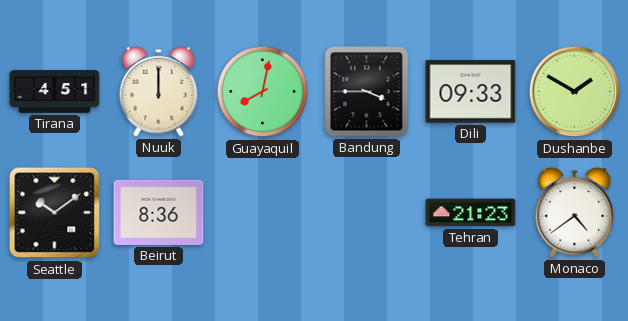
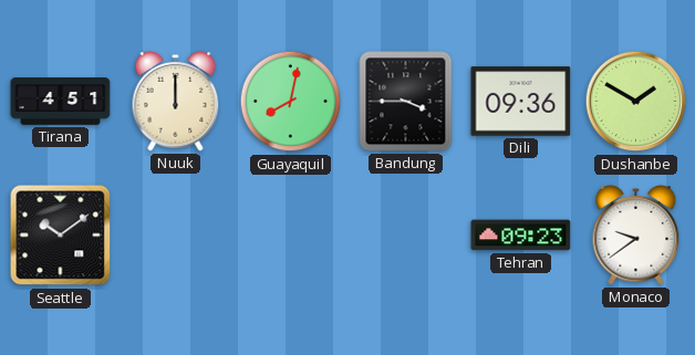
Dili: 09:33 -> 09:36 (521, 102)
Beirut: 8:36 -> none (159, 212)
Tehran: 21:23 -> 09:23 (521, 236)
Monaco: 4:39 -> 9:39 (636, 236)
